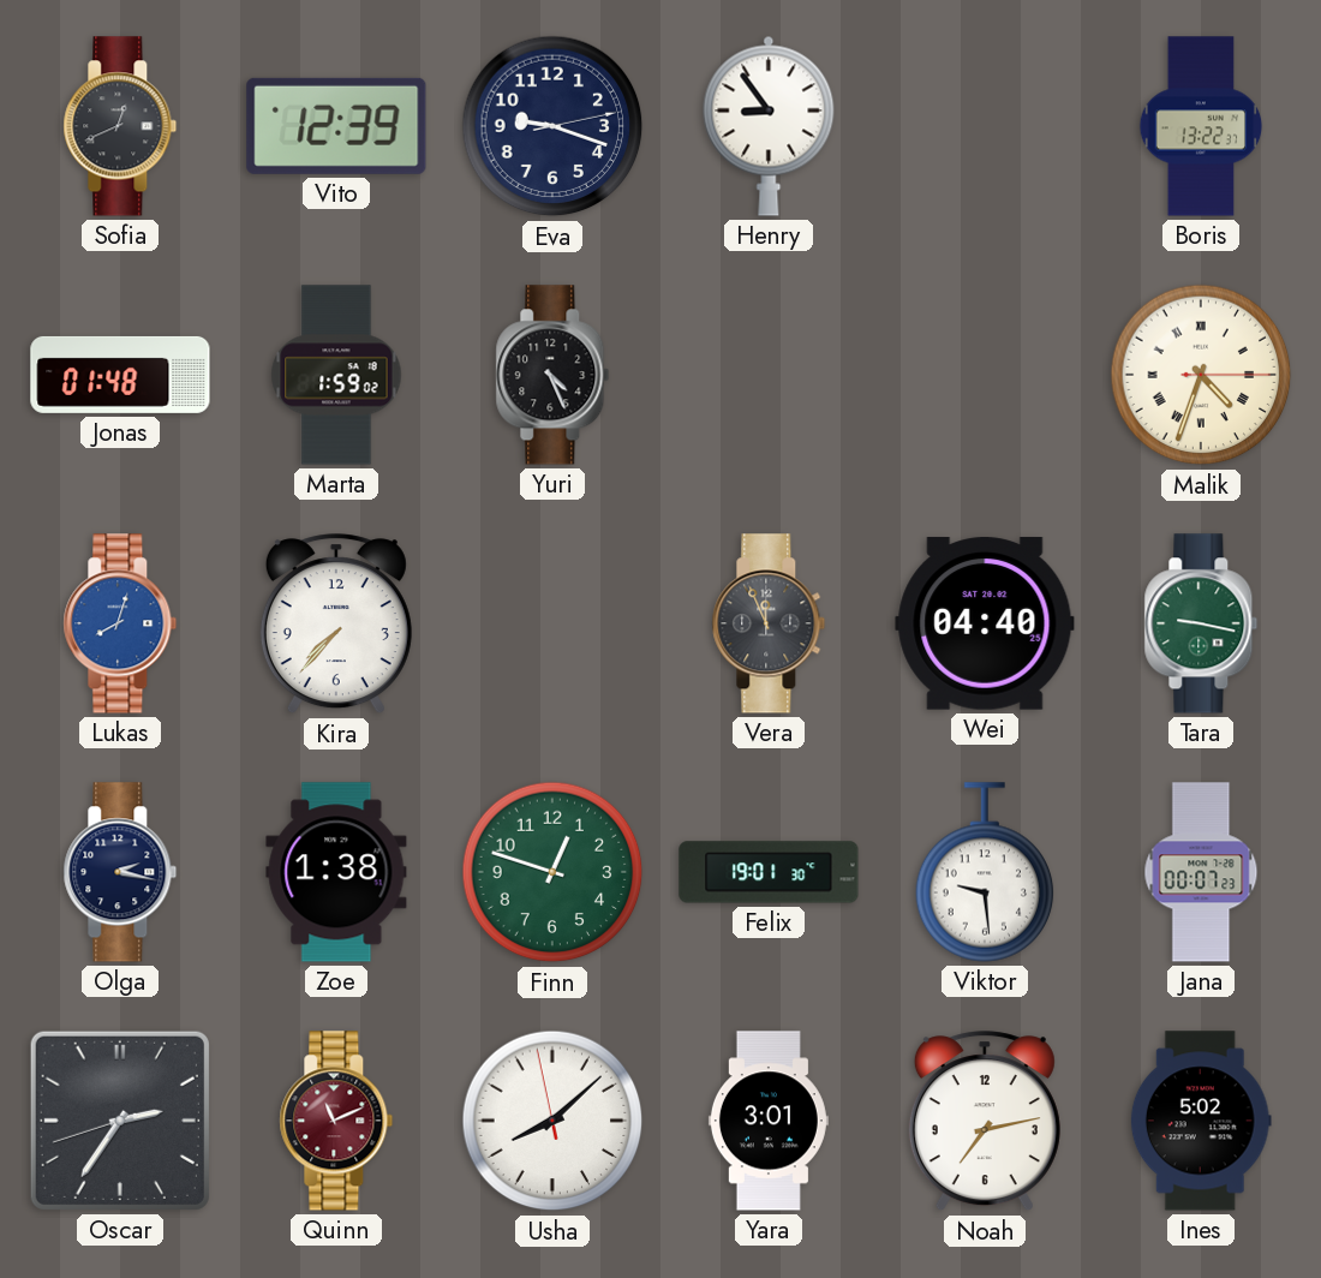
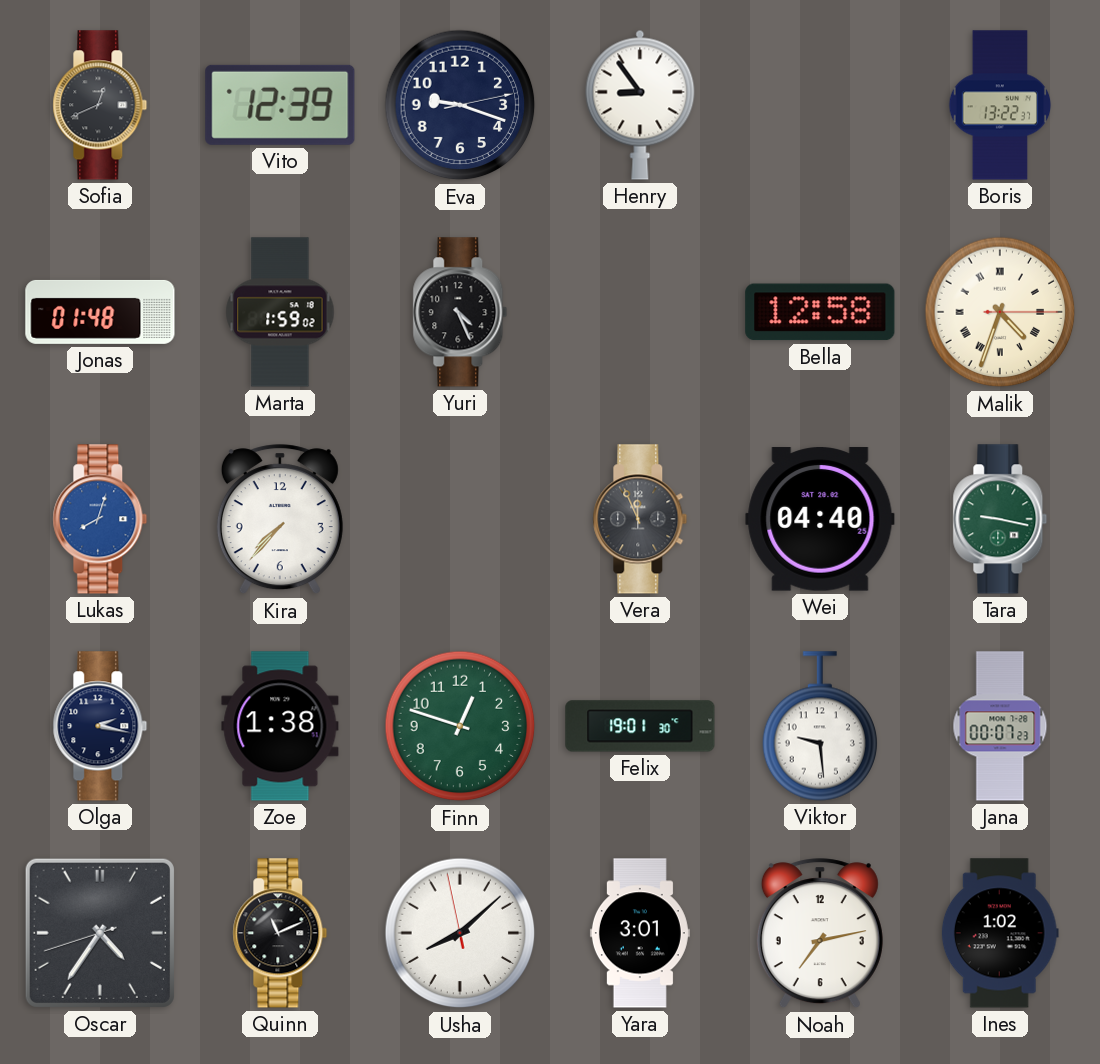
Bella: none -> 12:58 (820, 312)
Oscar: 2:35 -> 4:35 (100, 933)
Quinn dial: burgundy -> black (280, 933)
Ines: 5:02 -> 1:02 (1000, 933)
